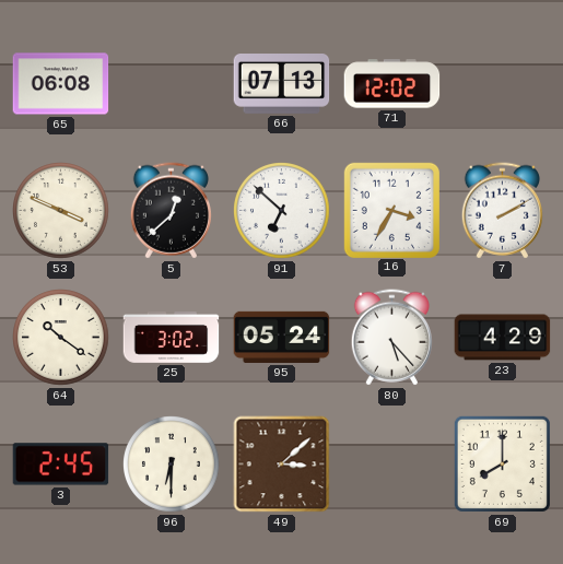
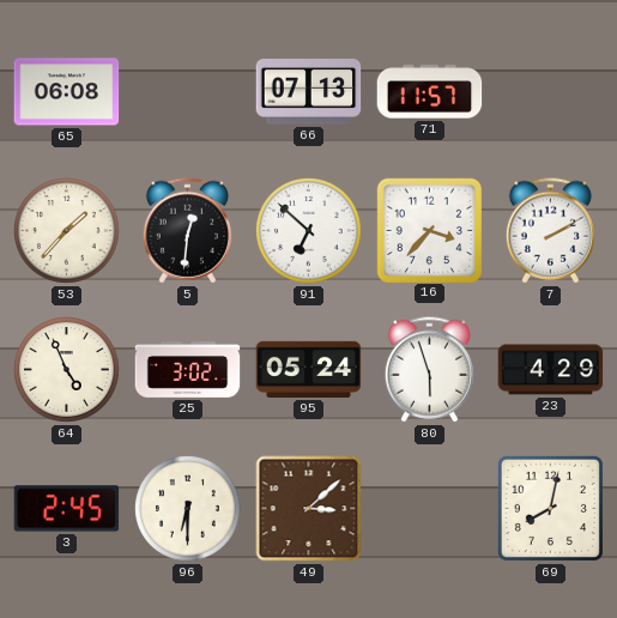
71: 12:02 -> 11:57 (430, 92)
53: 3:49 -> 1:37 (67, 231)
5: 12:38 -> 12:31 (187, 231)
16: 3:35 -> 3:37 (429, 230)
64: 10:21 -> 4:56 (67, 370)
80: 5:23 -> 5:57 (429, 370)
69: 8:00 -> 8:02 (550, 508)
